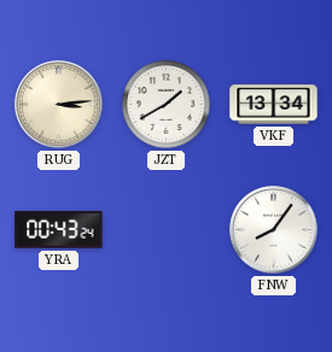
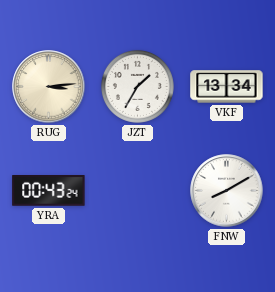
JZT: 1:40 -> 1:35 (137, 86)
FNW: 8:06 -> 8:10 (227, 191)
